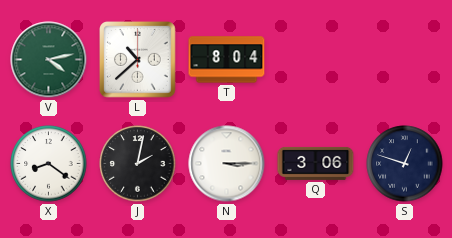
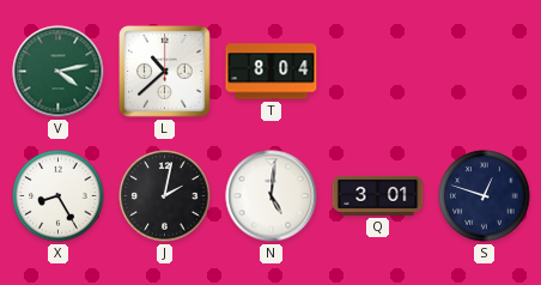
X: 8:21 -> 8:25 (59, 196)
N: 3:15 -> 5:01 (272, 196)
Q: 3:06 -> 3:01 (378, 195)
